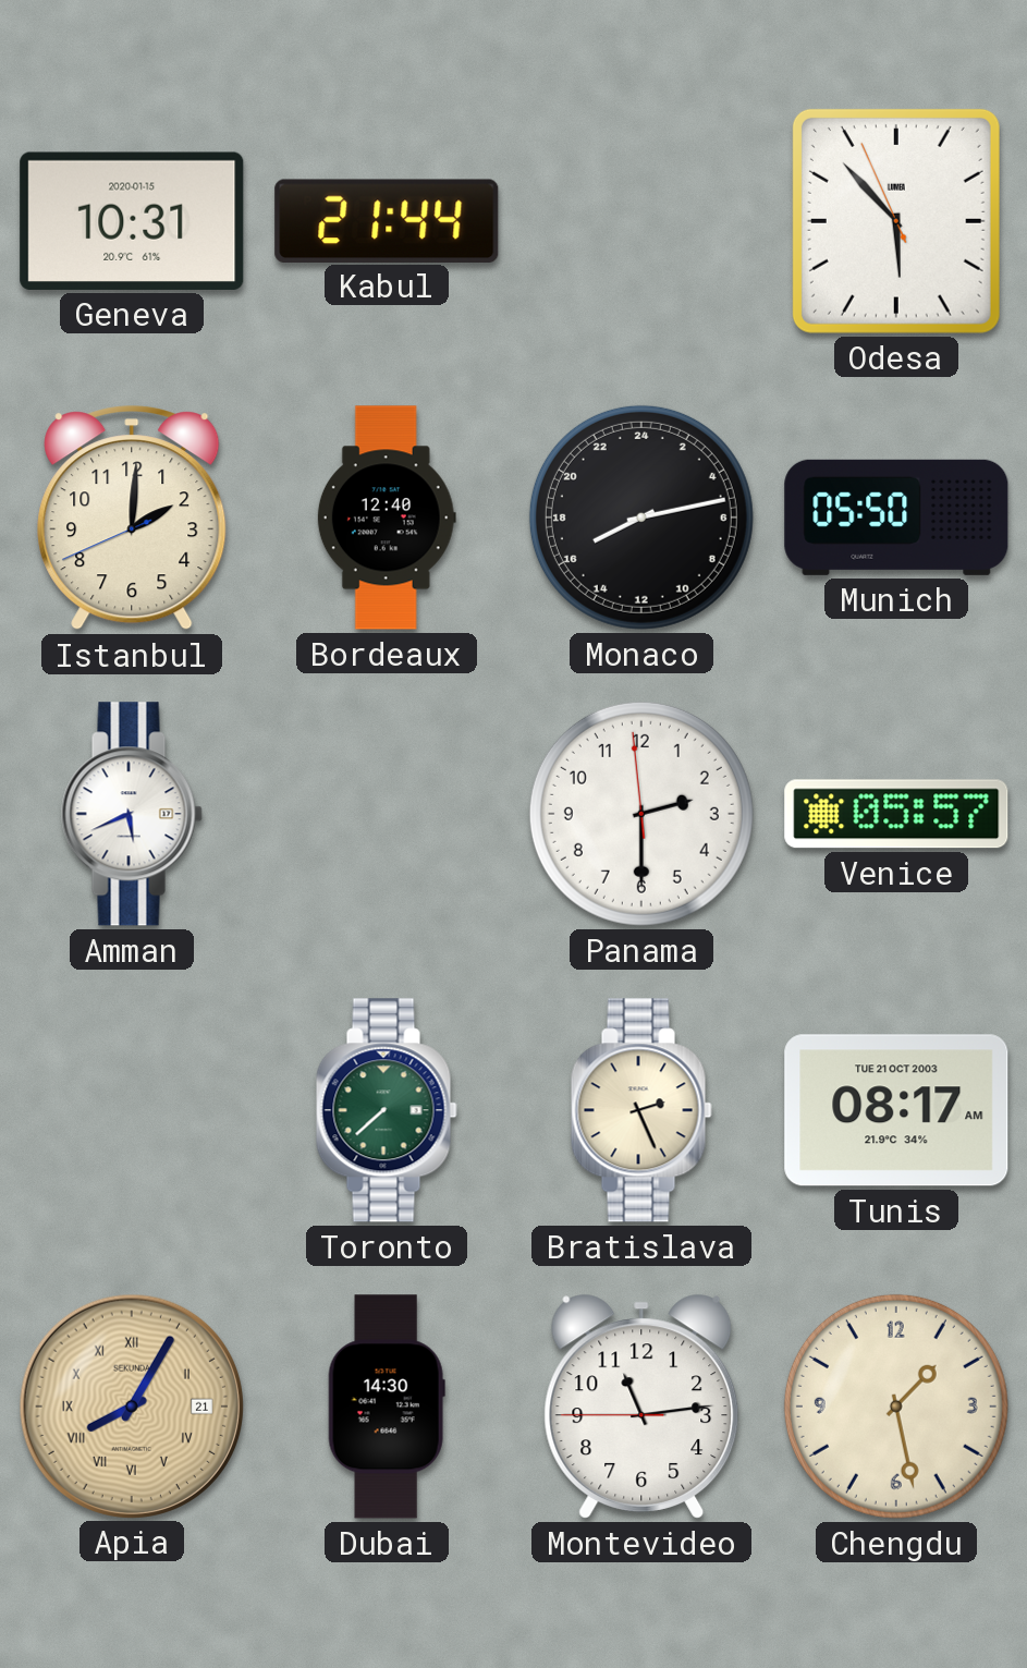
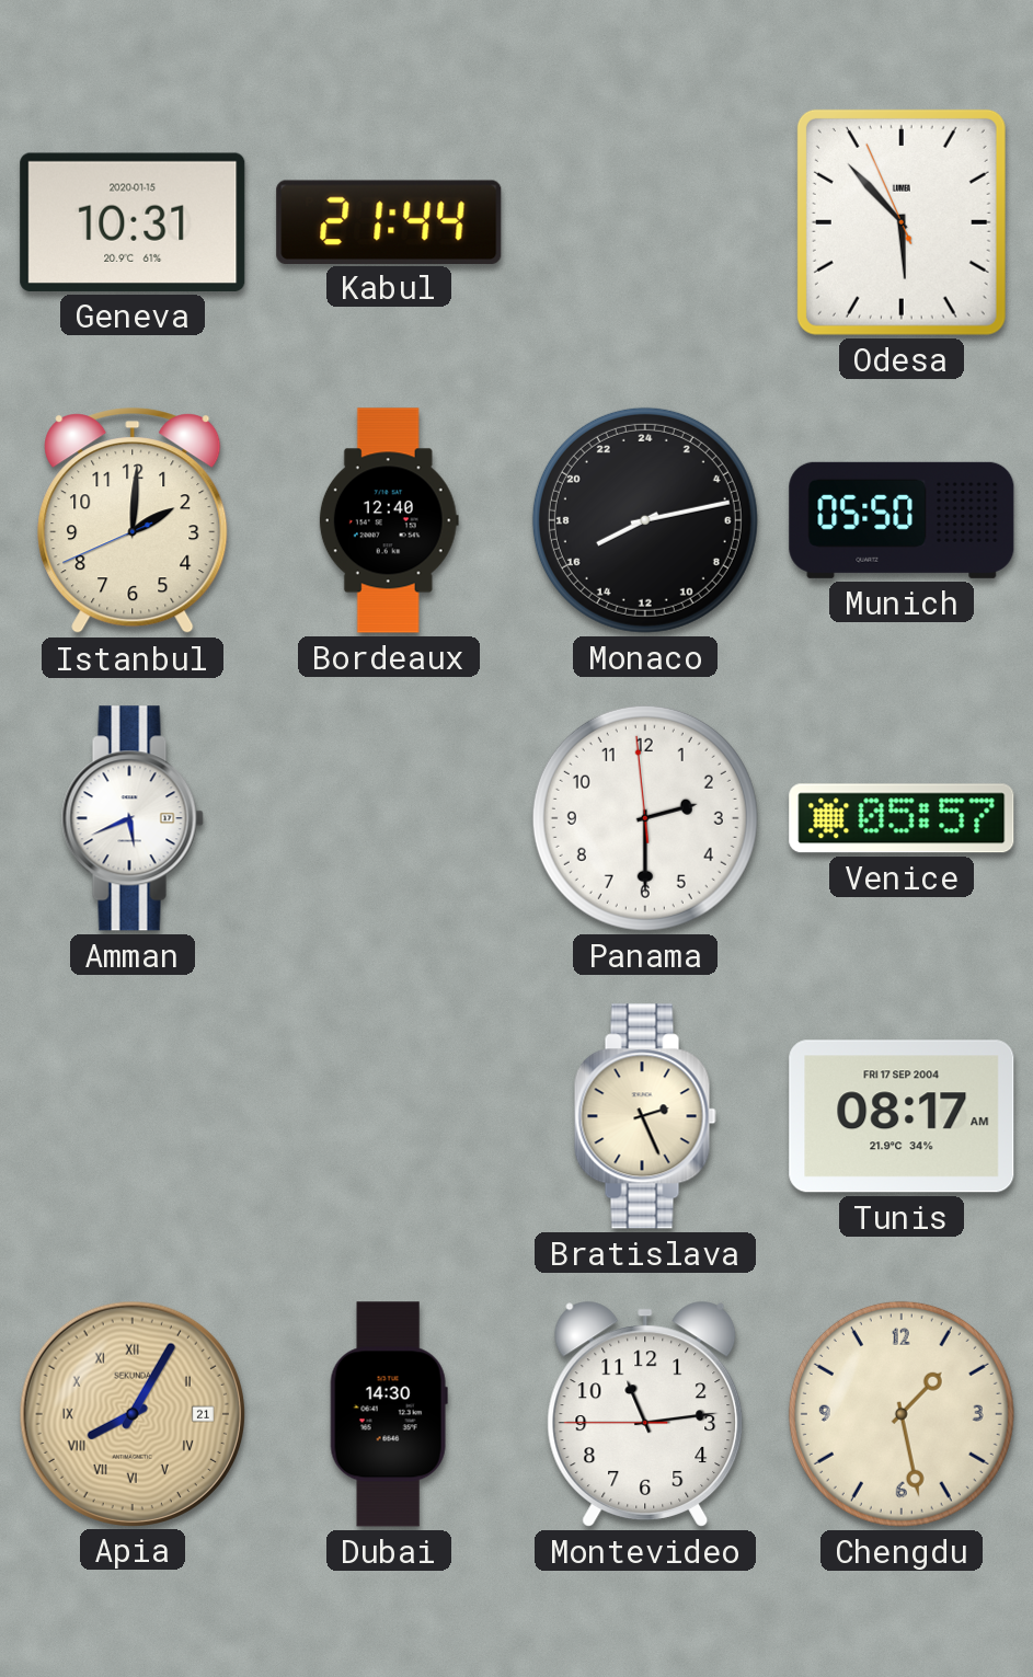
Toronto: 7:38 -> none (387, 1110)
Tunis date: TUE 21 OCT 2003 -> FRI 17 SEP 2004 (902, 1116)
